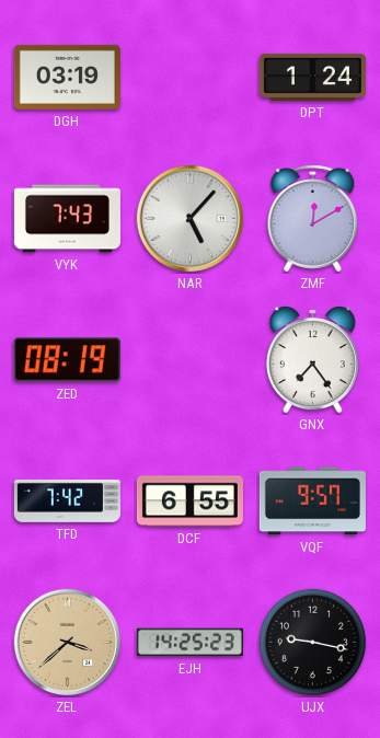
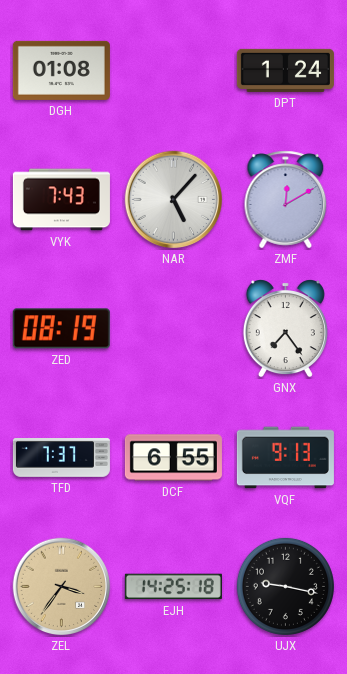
DGH: 03:19 -> 01:08 (61, 70)
TFD: 7:42 -> 7:37 (61, 458)
VQF: 9:57 -> 9:13 (285, 458)
ZEL: 3:38 -> 3:36 (62, 587)
EJH: 14:25:23 -> 14:25:18 (173, 587)
